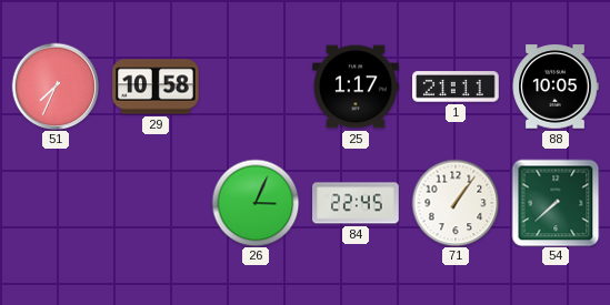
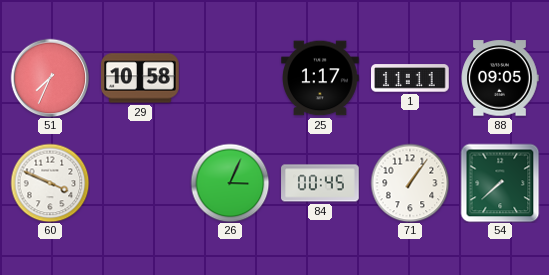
1: 21:11 -> 11:11 (411, 78)
88: 10:05 -> 09:05 (500, 78)
60: none -> 3:49 (50, 183)
84: 22:45 -> 00:45 (320, 183)
